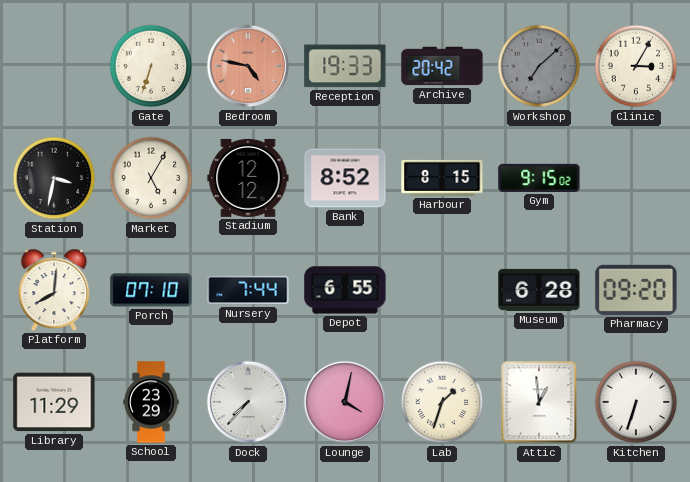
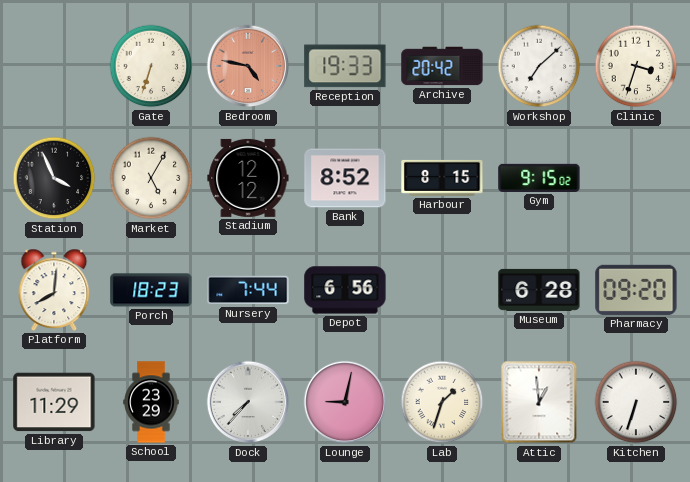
Workshop dial: grey -> white (539, 66)
Clinic: 3:05 -> 3:33 (636, 66)
Station: 3:32 -> 3:56 (54, 178)
Porch: 07:10 -> 18:23 (151, 290)
Depot: 6:55 -> 6:56 (345, 290)
Lounge: 4:02 -> 9:02 (345, 402)
